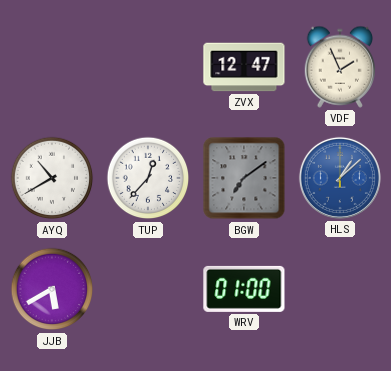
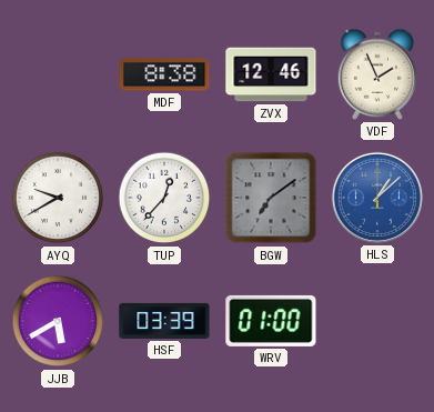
MDF: none -> 8:38 (164, 74)
ZVX: 12:47 -> 12:46 (271, 74)
AYQ: 10:40 -> 9:40 (58, 198)
HSF: none -> 03:39 (164, 321)
